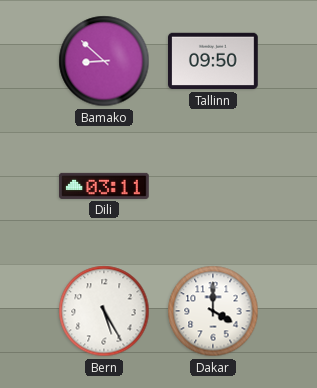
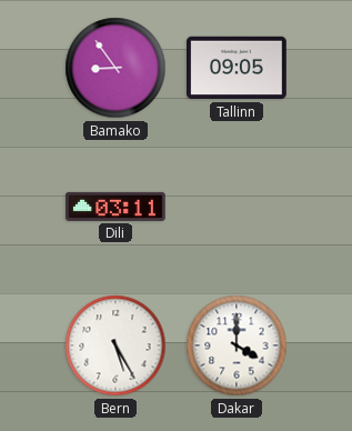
Bamako: 8:52 -> 8:54 (115, 68)
Tallinn: 09:50 -> 09:05 (238, 68)
